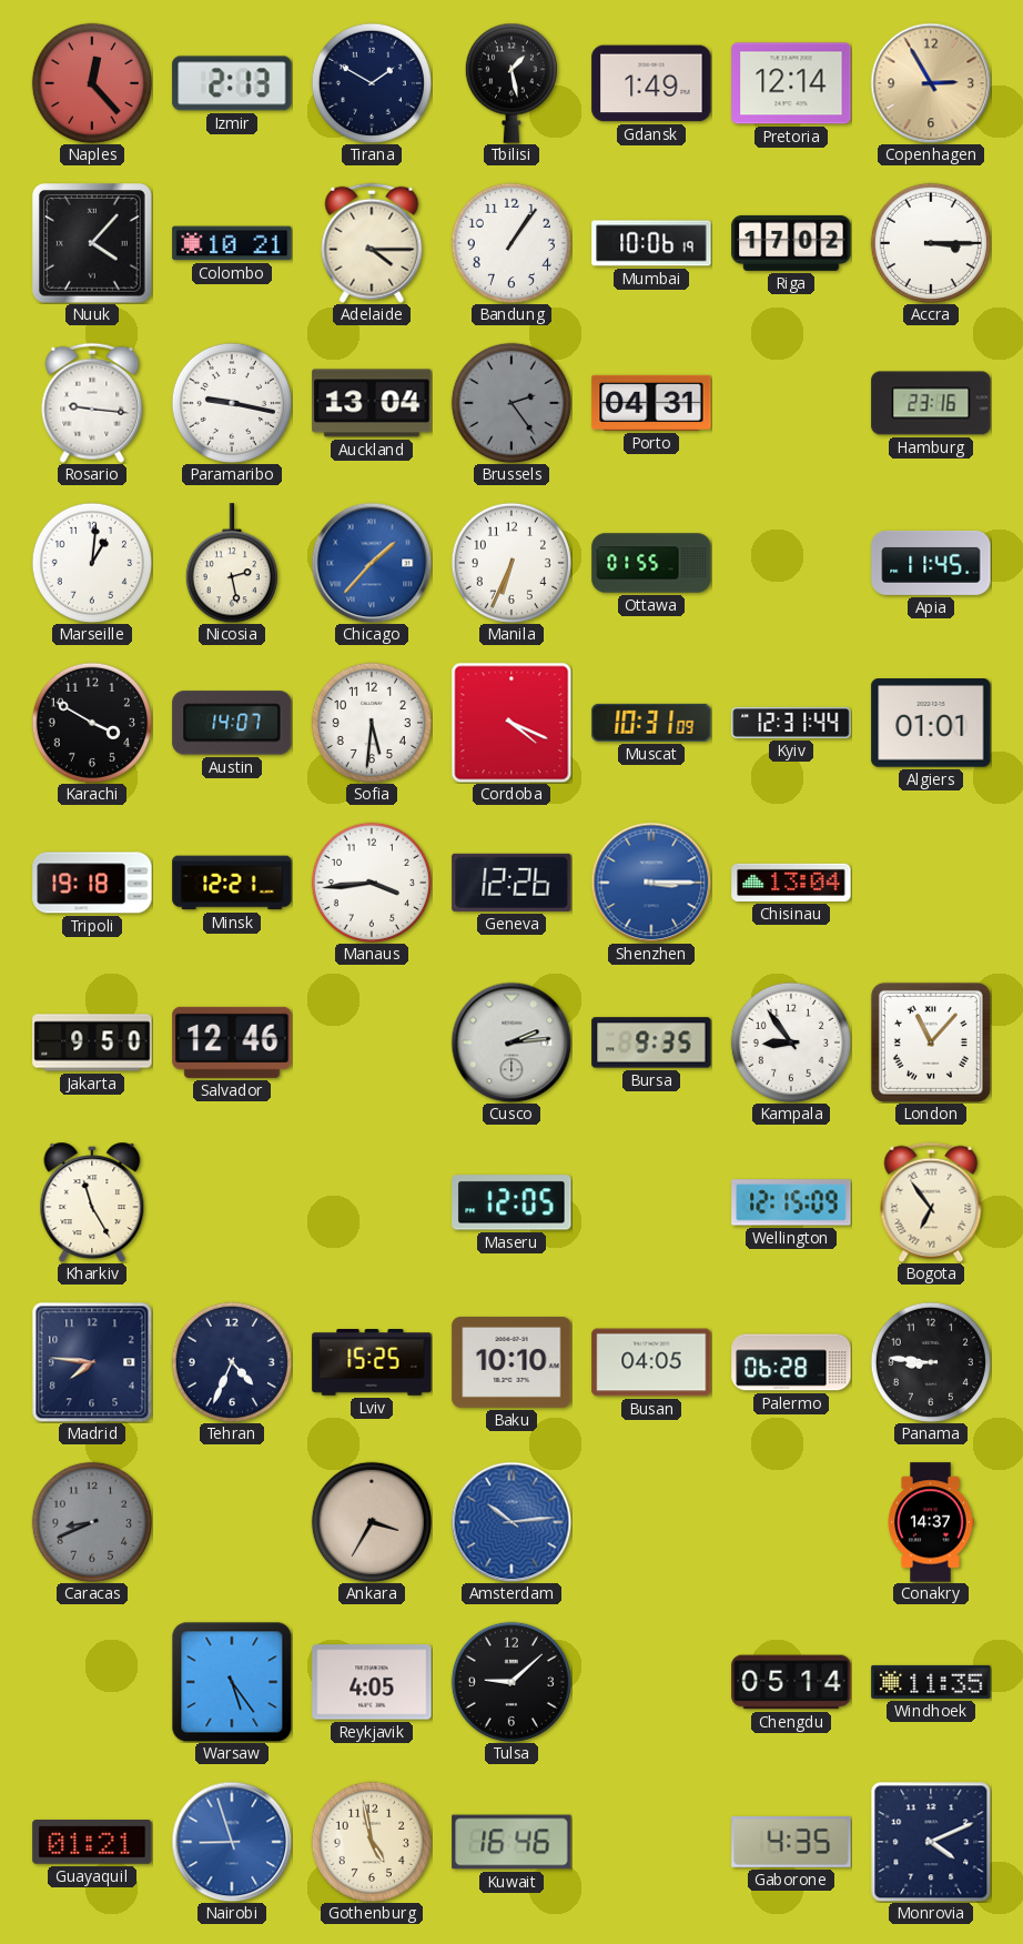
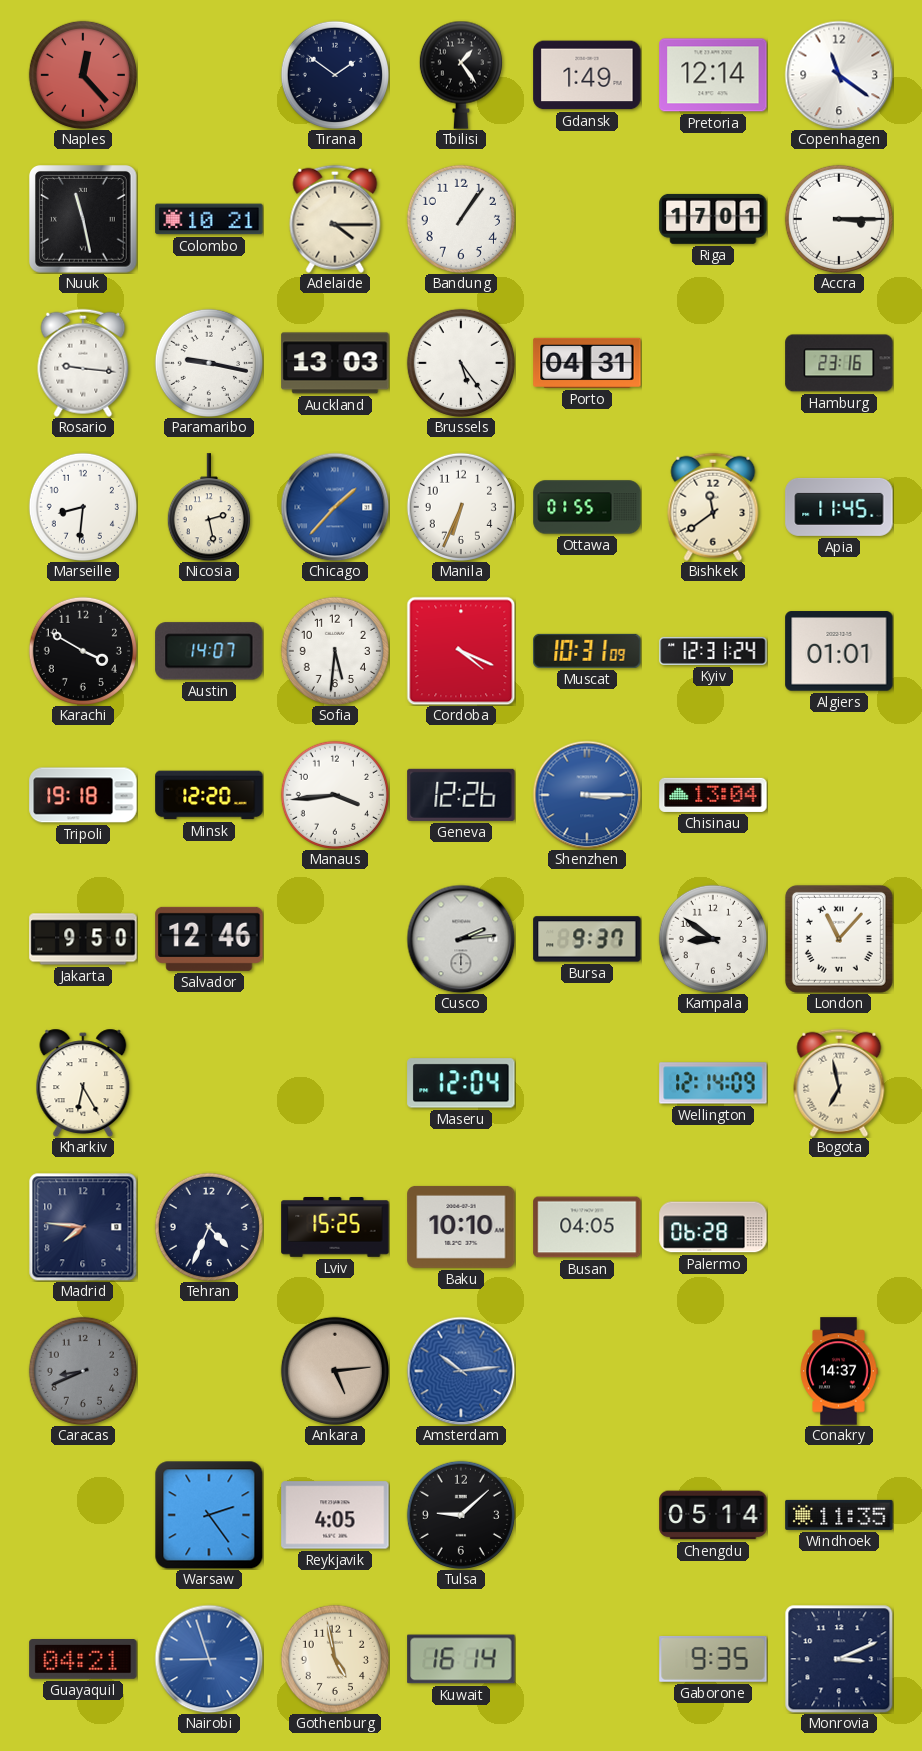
Izmir: 2:13 -> none (232, 83)
Tirana: 1:50 -> 1:51 (335, 75)
Tbilisi: 1:28 -> 1:24 (461, 75)
Copenhagen: 2:55 -> 11:21 (839, 75)
Copenhagen dial: champagne -> white (839, 75)
Nuuk: 4:07 -> 11:28 (84, 220)
Mumbai: 10:06 -> none (651, 243)
Riga: 17:02 -> 17:01 (713, 219)
Auckland: 13:04 -> 13:03 (335, 363)
Brussels: 2:24 -> 5:24 (461, 363)
Brussels dial: grey -> white (461, 363)
Marseille: 1:01 -> 8:31 (83, 507)
Bishkek: none -> 11:39 (713, 507)
Kyiv: 12:31:44 -> 12:31:24 (713, 651)
Minsk: 12:21 -> 12:20 (209, 795)
Bursa: 9:35 -> 9:37 (587, 939)
Kampala: 8:54 -> 8:51 (713, 939)
Kharkiv: 11:25 -> 6:25 (83, 1082)
Maseru: 12:05 -> 12:04 (461, 1083)
Wellington: 12:15 -> 12:14 (713, 1083)
Bogota: 6:54 -> 6:58 (839, 1083)
Panama: 8:46 -> none (931, 1362)
Ankara: 3:35 -> 5:14 (335, 1371)
Warsaw: 5:24 -> 2:24 (209, 1515)
Guayaquil: 01:21 -> 04:21 (83, 1660)
Kuwait: 16:46 -> 16:14 (461, 1659)
Gaborone: 4:35 -> 9:35 (713, 1659)
Monrovia: 4:11 -> 3:11 (839, 1659)
